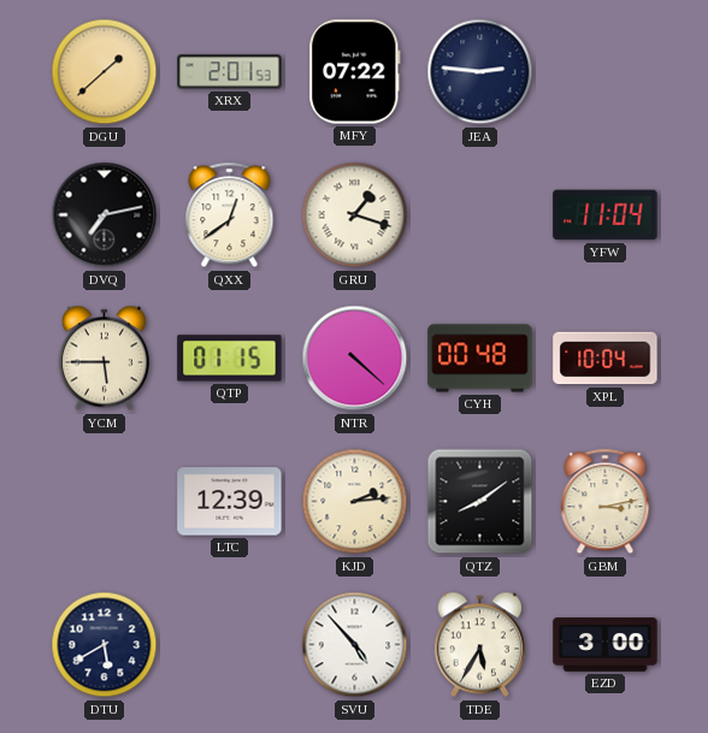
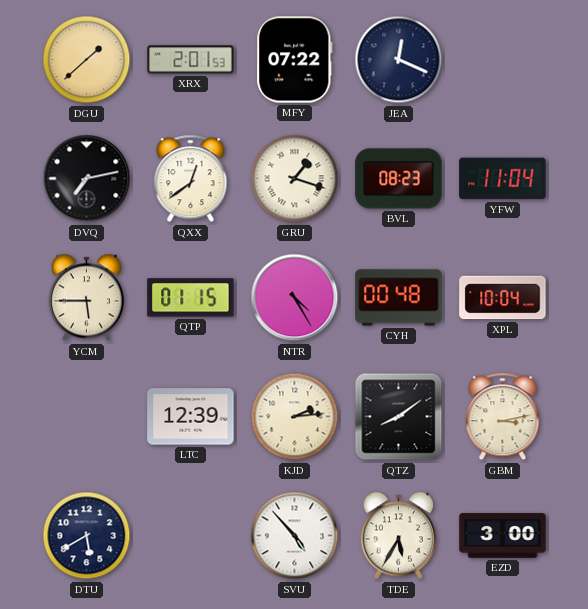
JEA: 2:46 -> 12:19 (399, 60)
BVL: none -> 08:23 (399, 179)
NTR: 4:22 -> 4:25 (295, 298)
